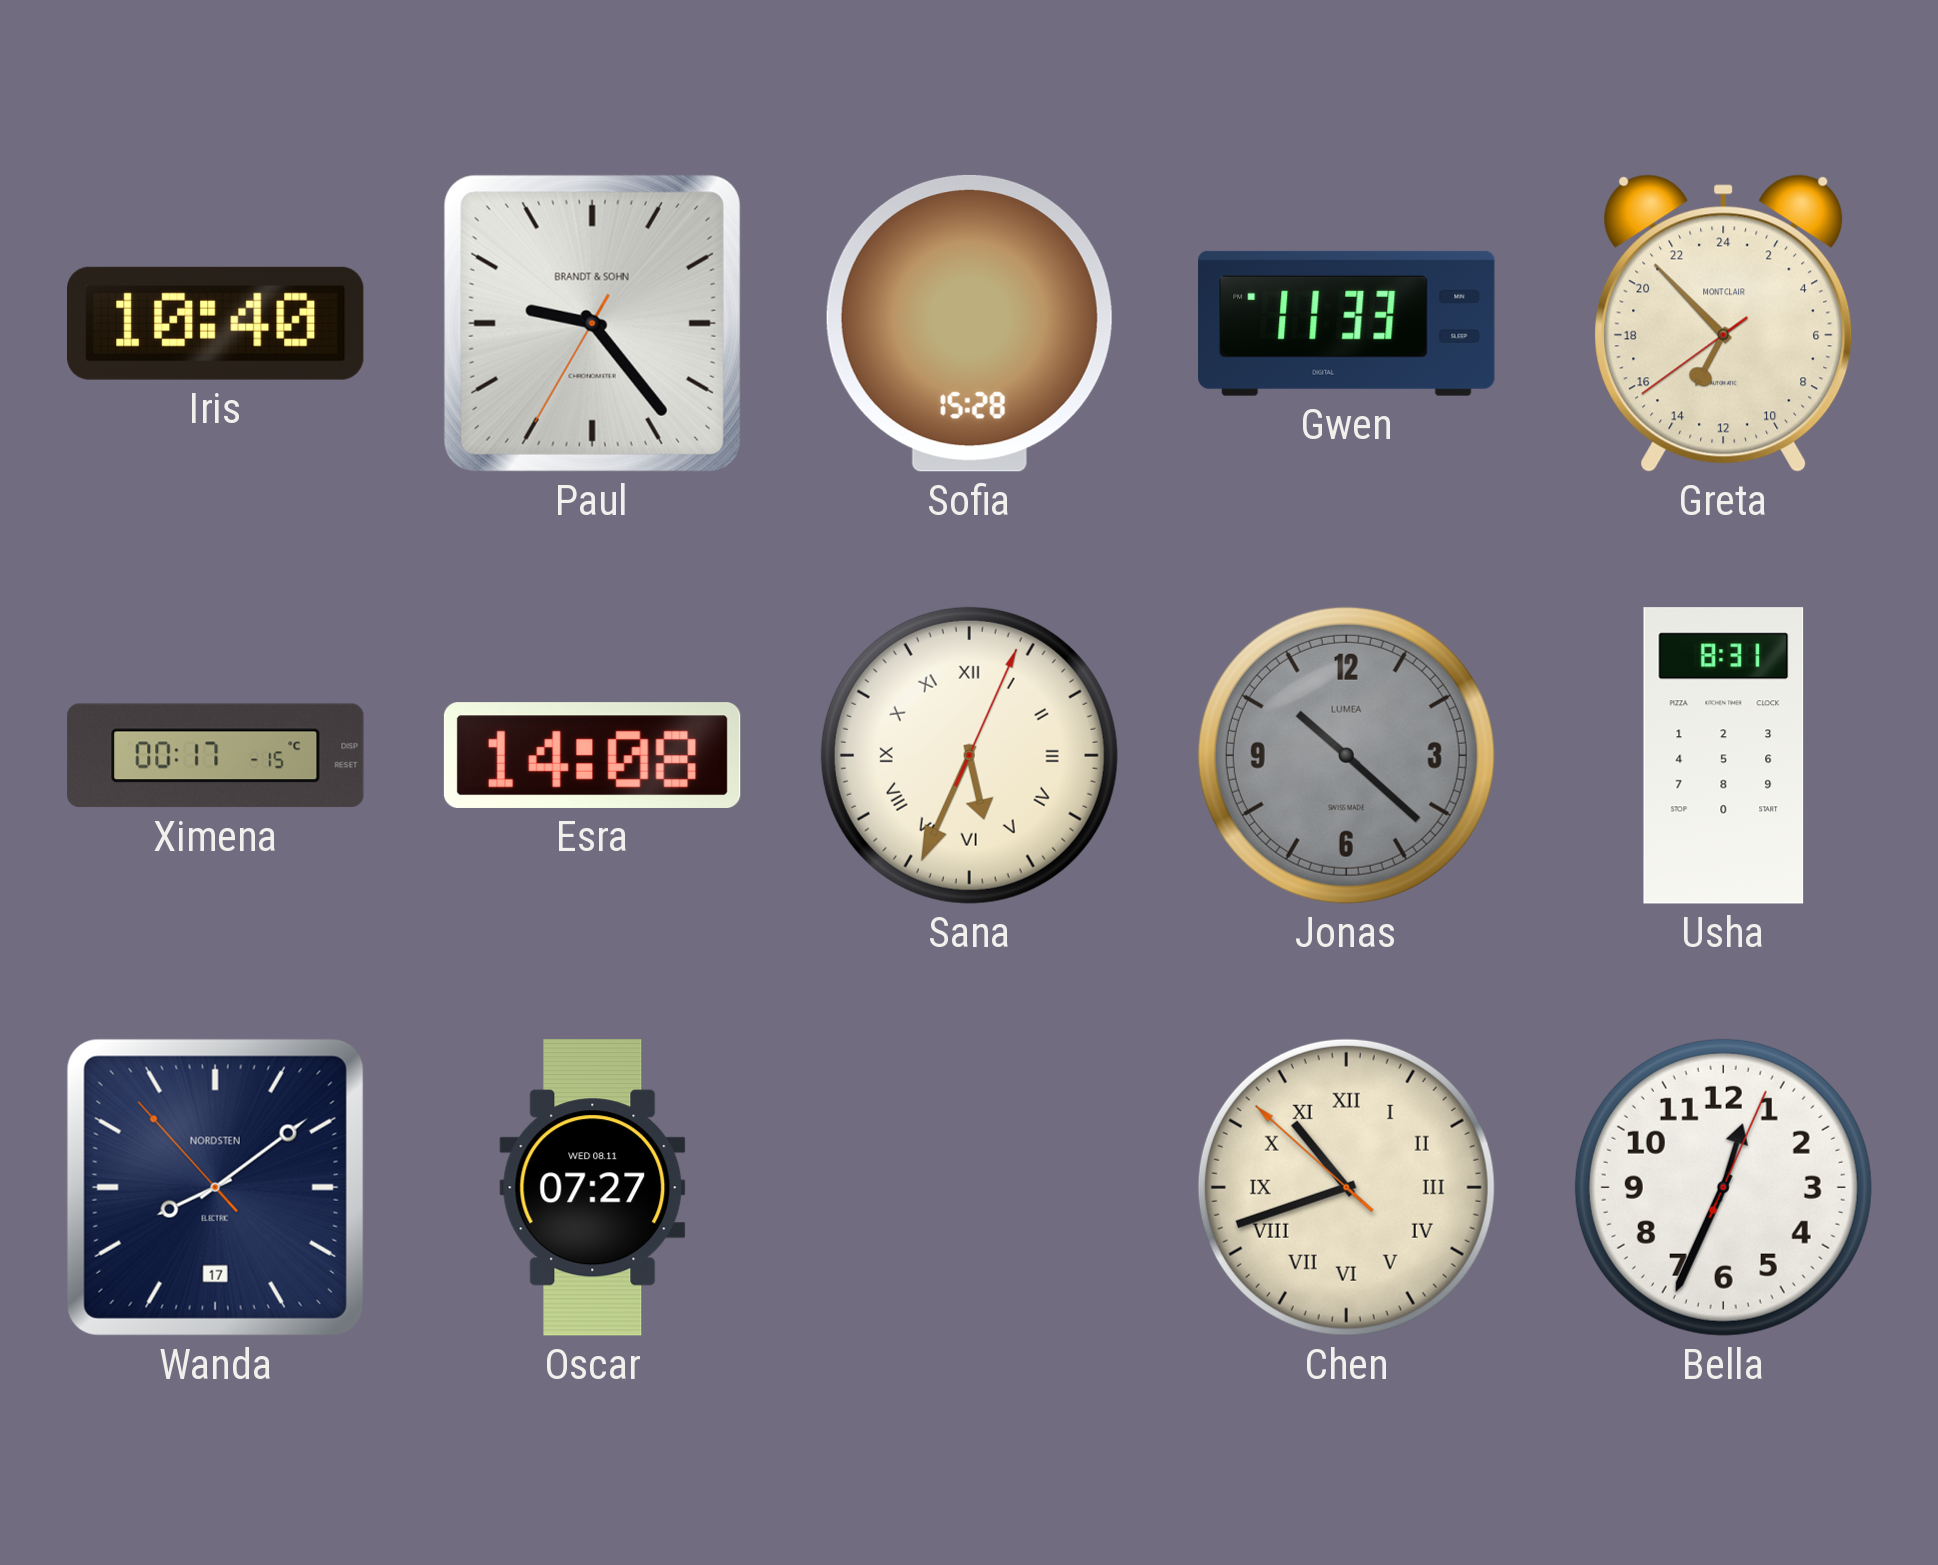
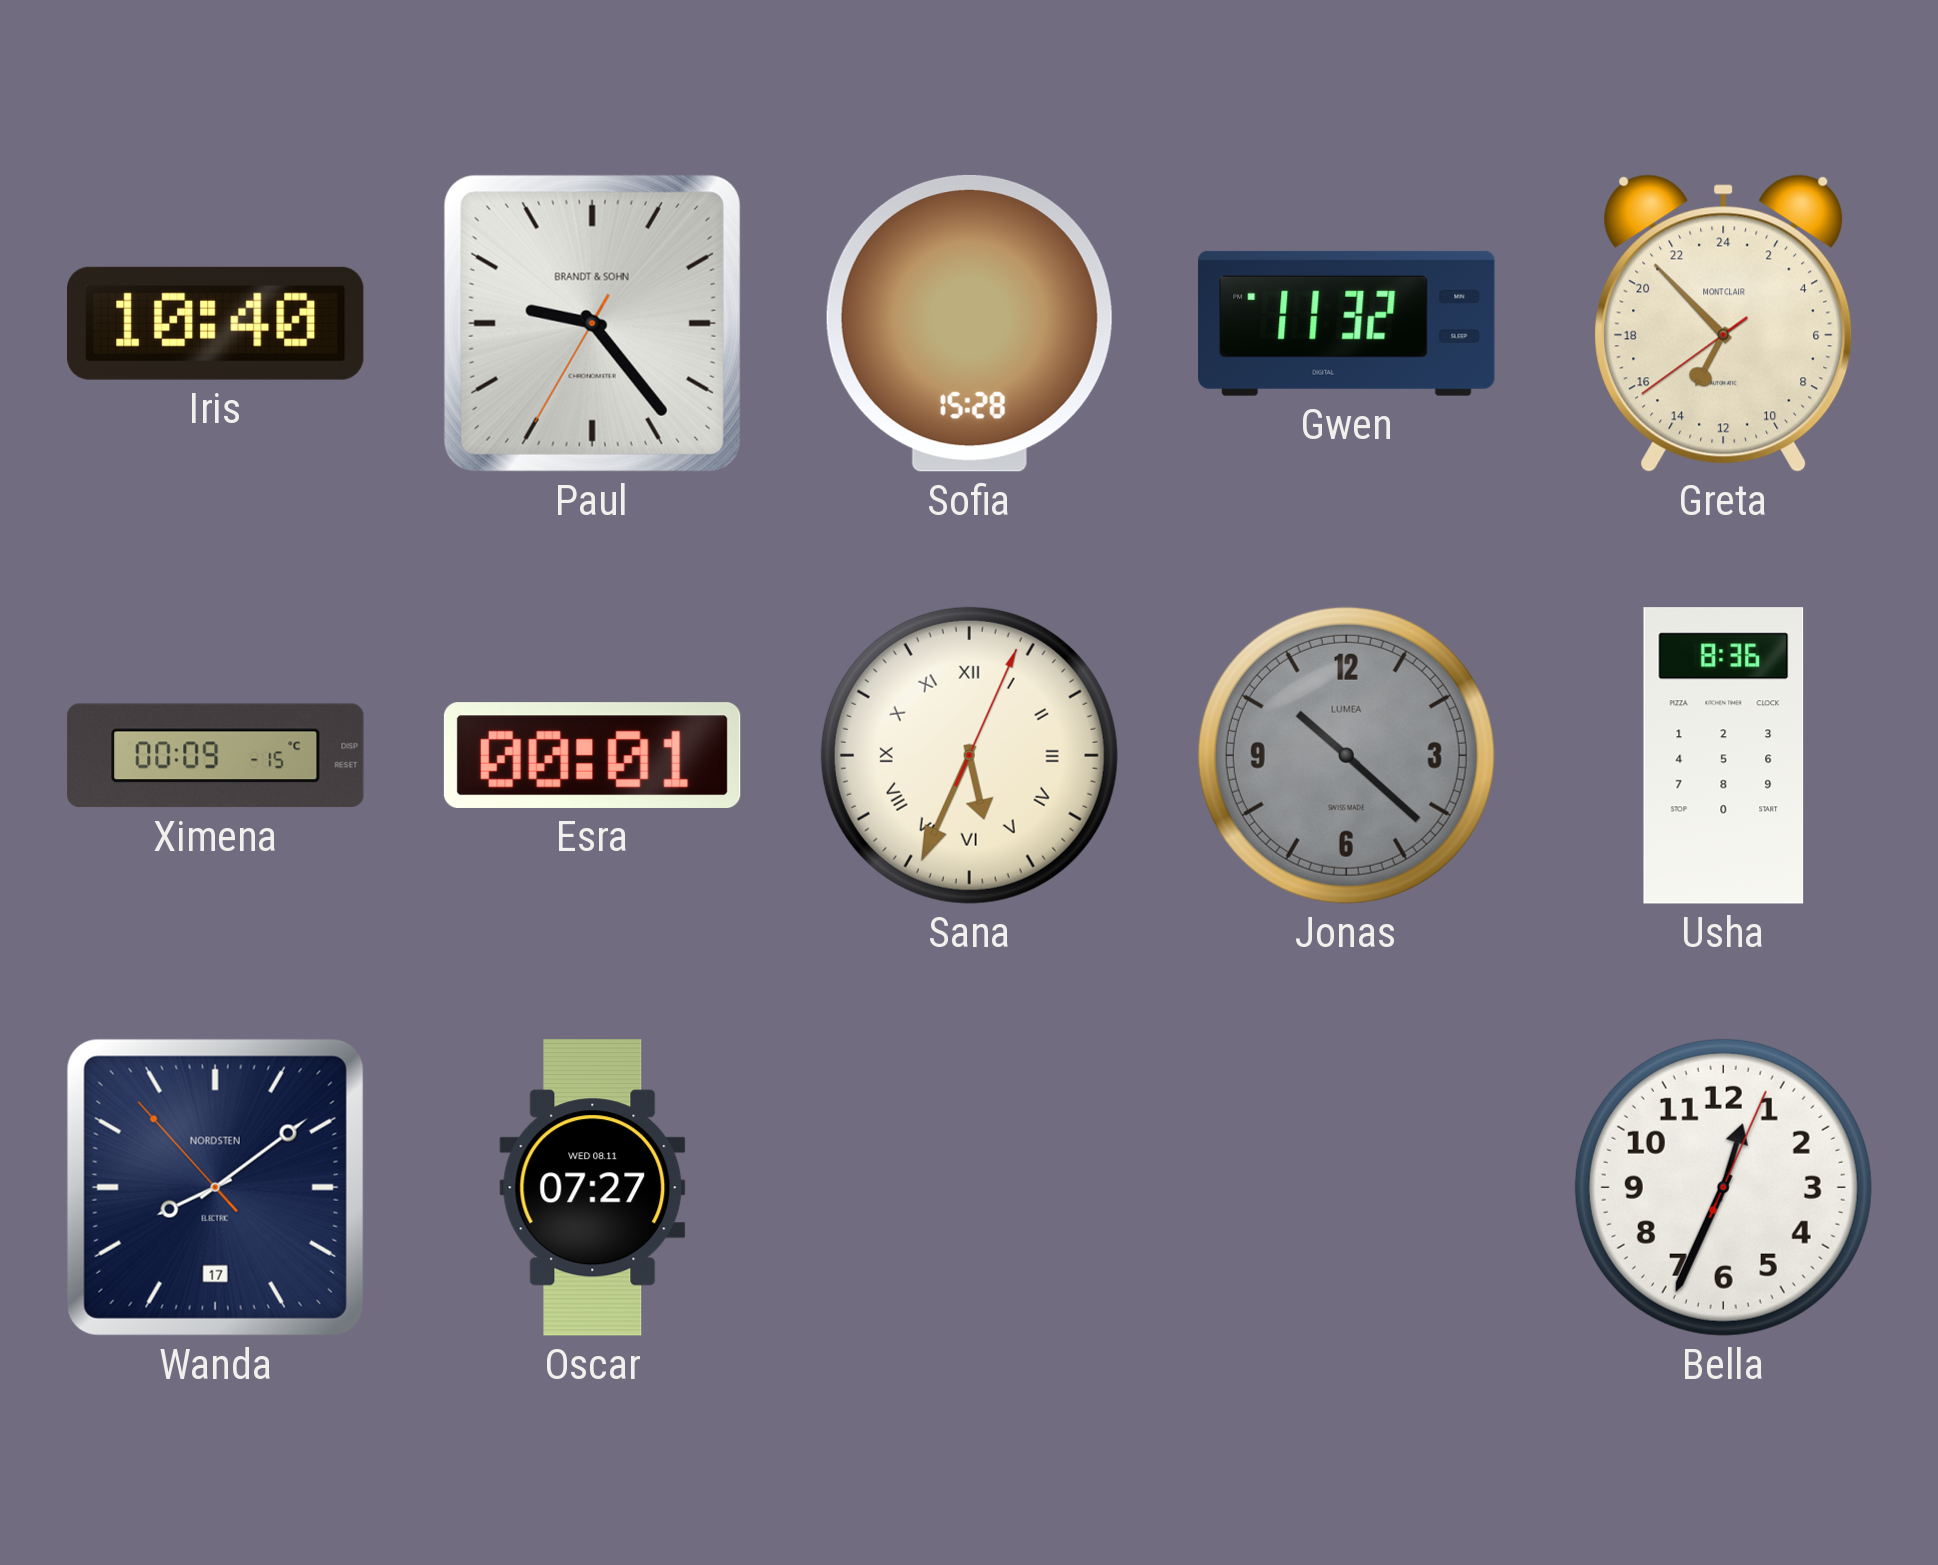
Gwen: 11:33 -> 11:32 (1347, 323)
Ximena: 00:17 -> 00:09 (216, 756)
Esra: 14:08 -> 00:01 (592, 755)
Usha: 8:31 -> 8:36 (1724, 756)
Chen: 10:41 -> none (1346, 1187)
